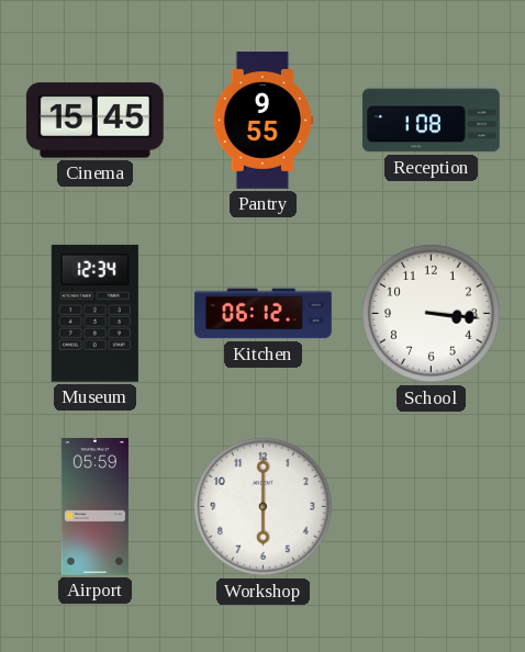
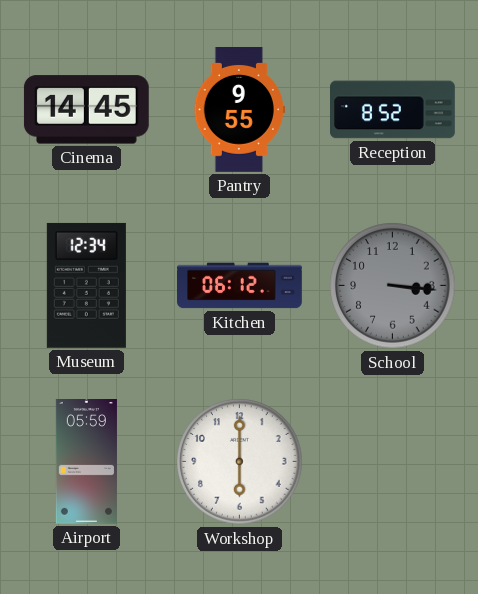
Cinema: 15:45 -> 14:45 (86, 110)
Reception: 1:08 -> 8:52 (393, 110)
School dial: white -> grey (393, 286)
